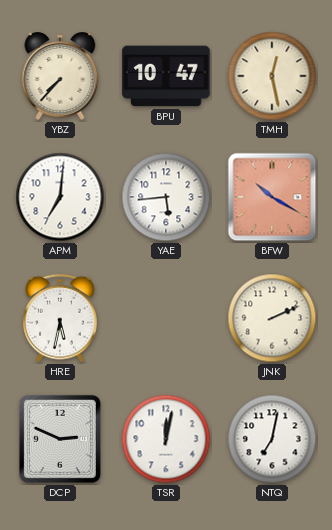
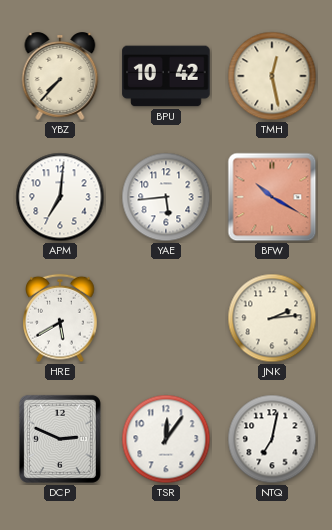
BPU: 10:47 -> 10:42 (166, 76)
HRE: 5:32 -> 5:40 (61, 318)
JNK: 2:11 -> 2:14 (272, 318)
TSR: 12:02 -> 12:06 (166, 439)
